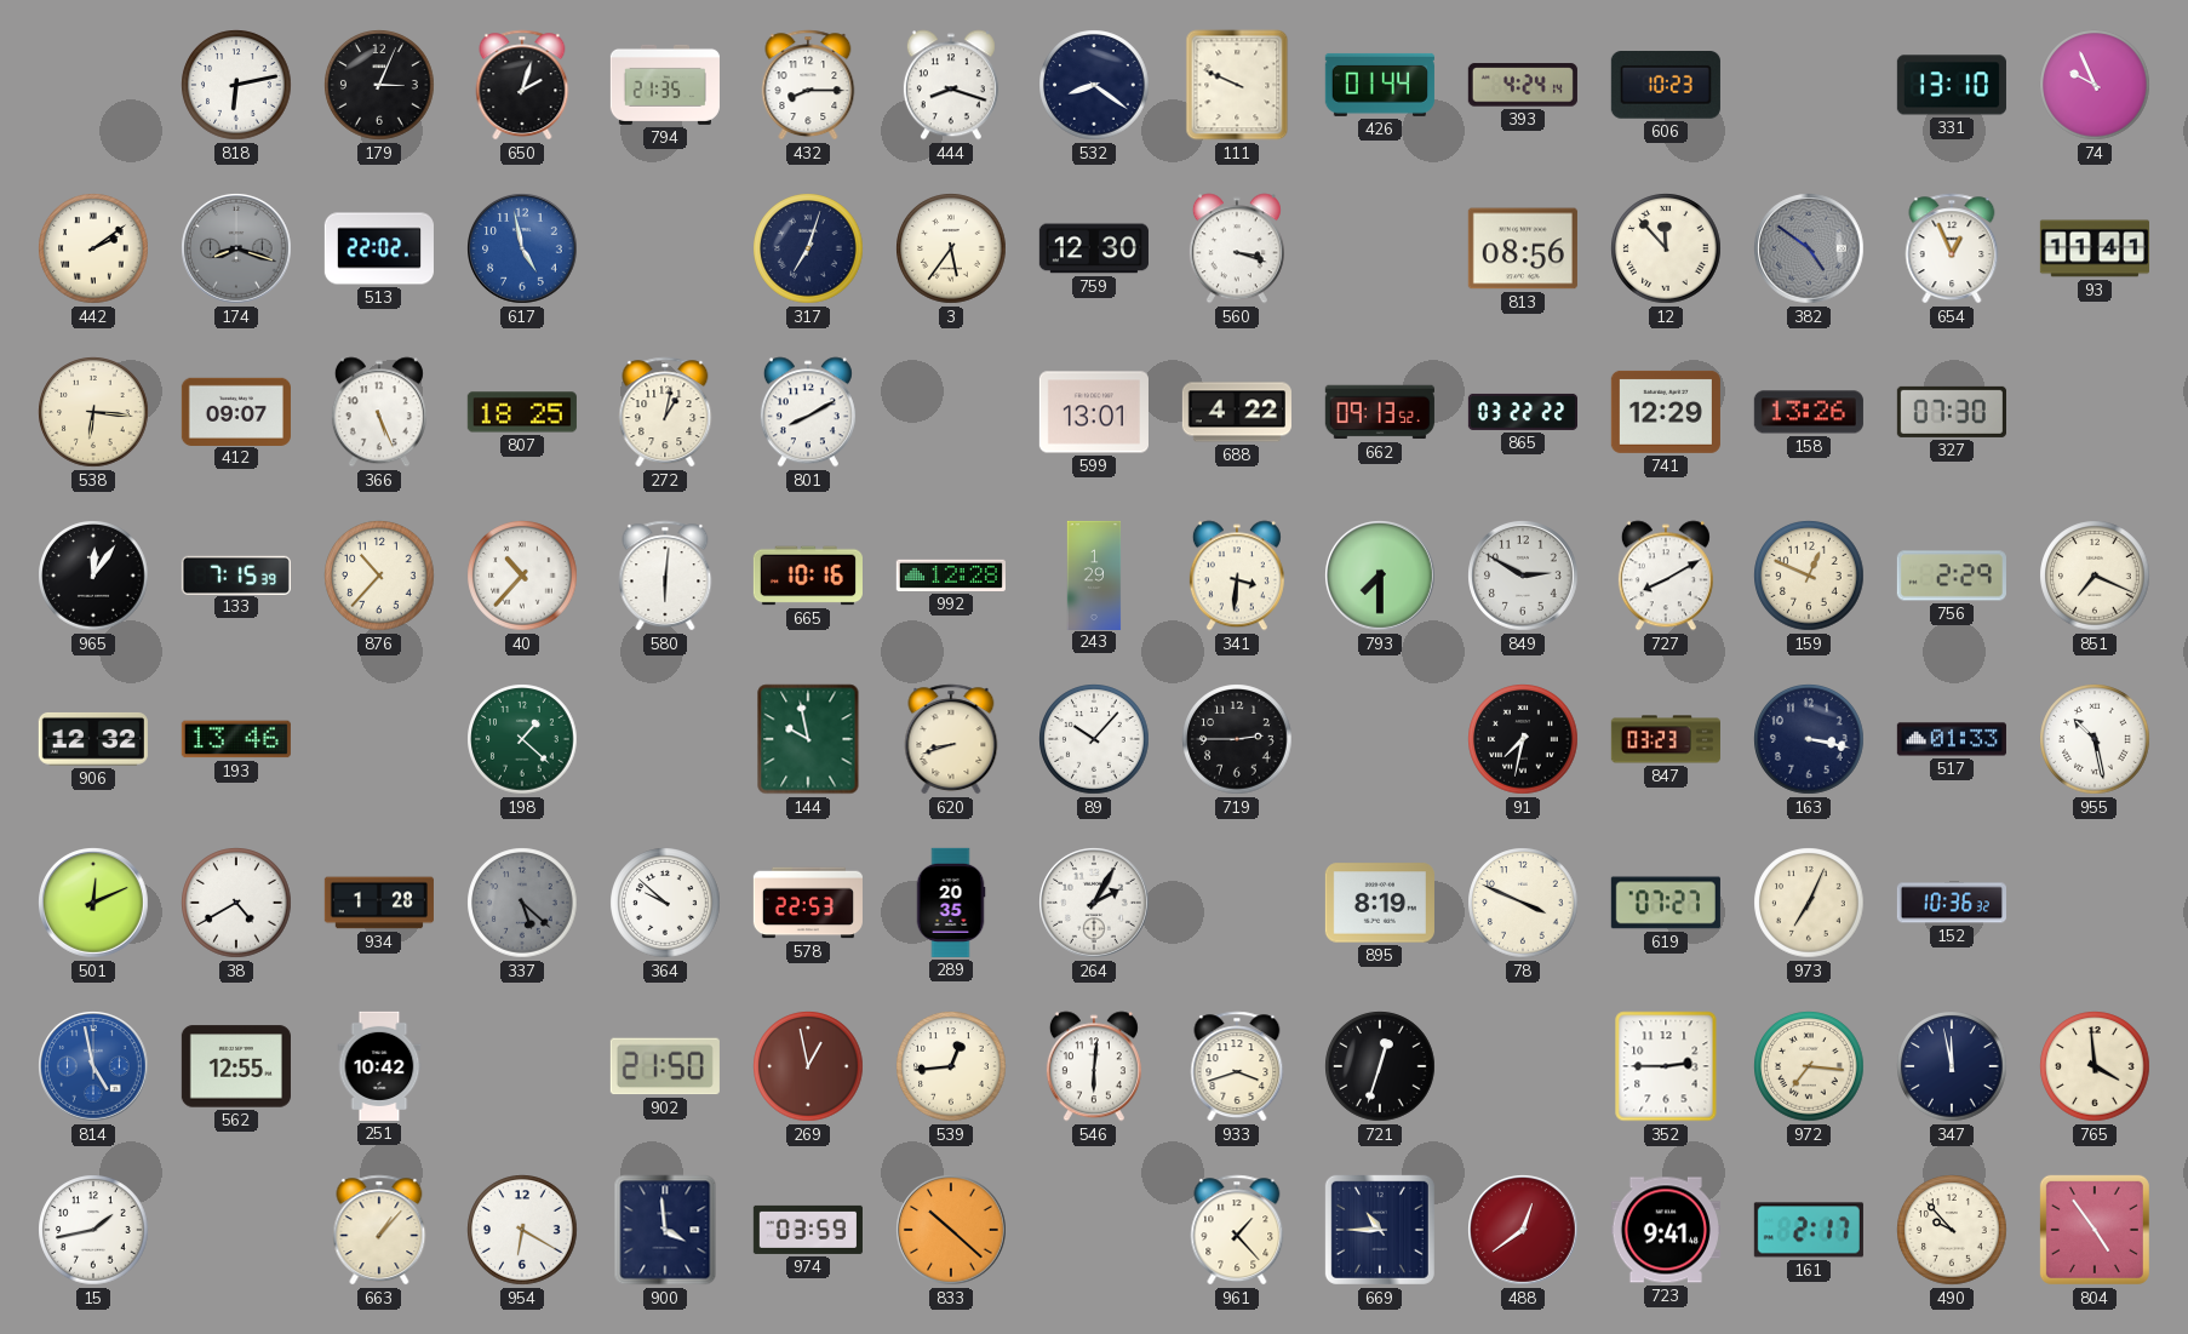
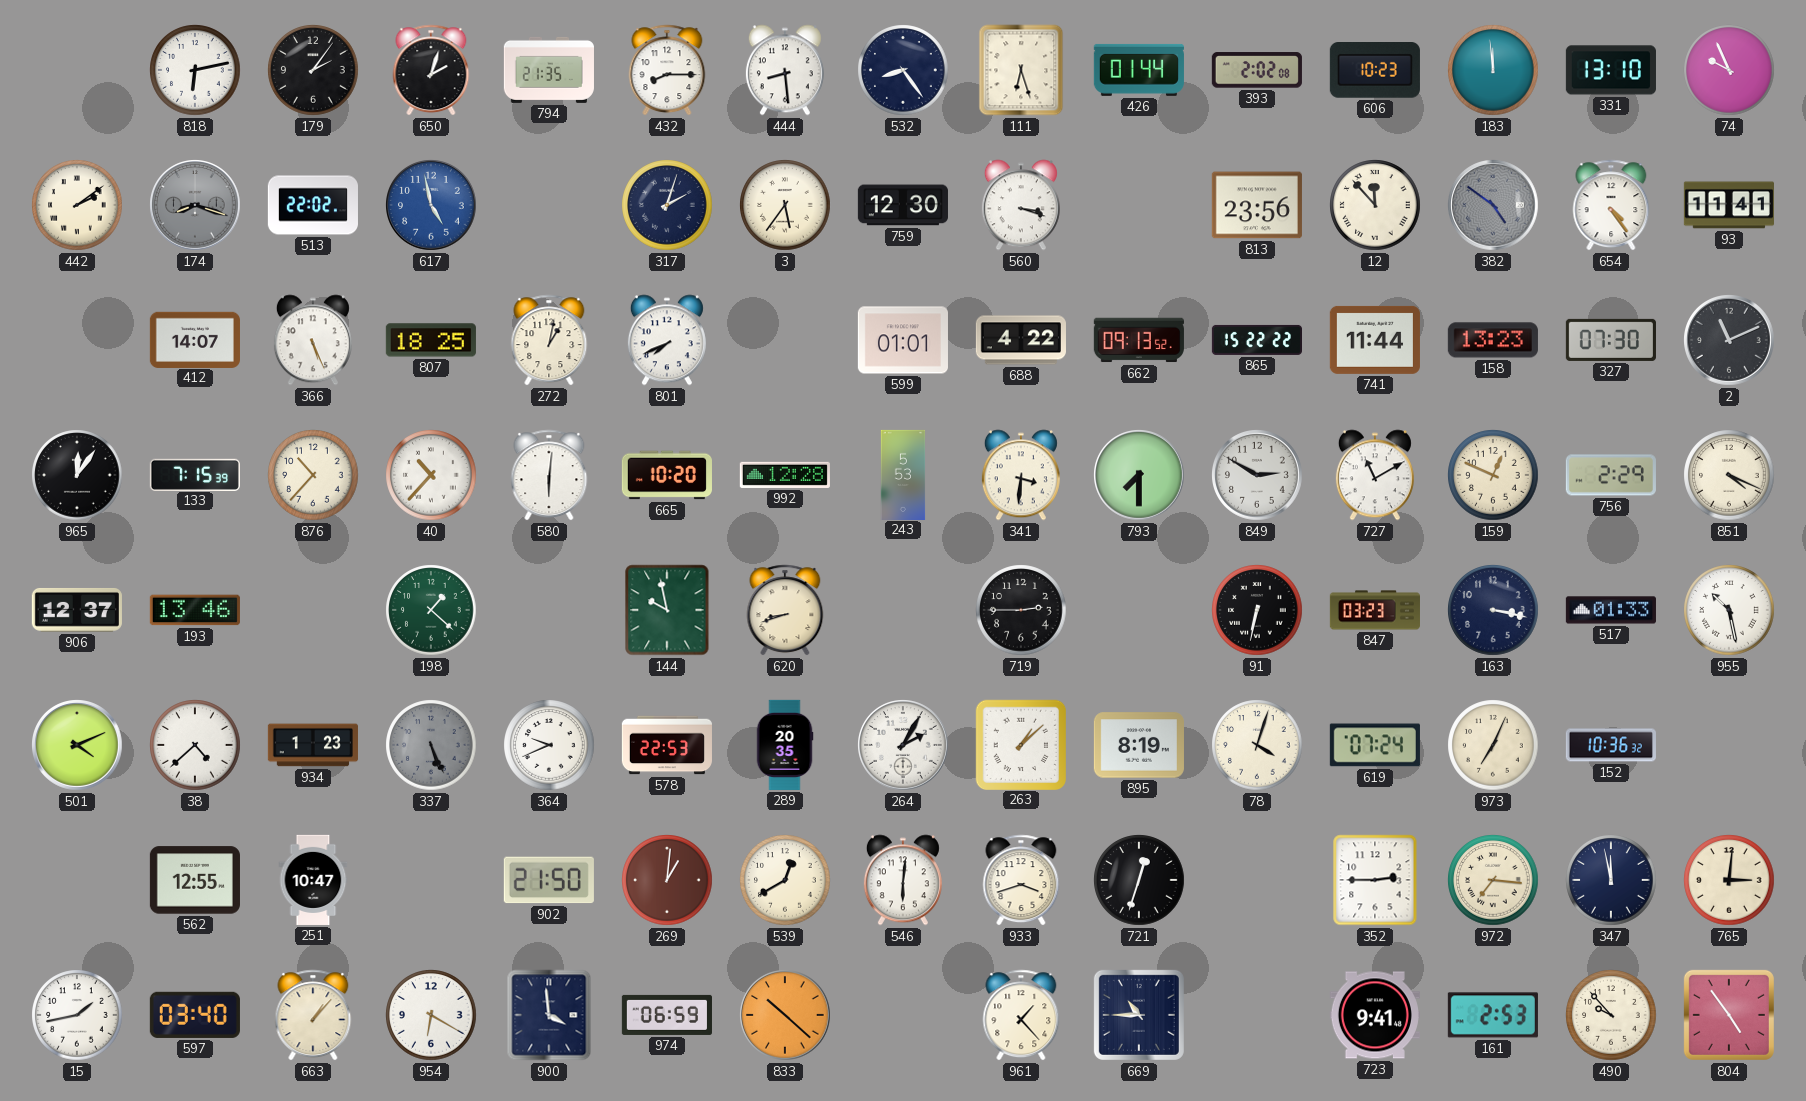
179: 3:04 -> 2:06 (313, 70)
444: 8:18 -> 8:29 (785, 70)
532: 8:21 -> 8:24 (903, 70)
111: 9:49 -> 6:27 (1021, 70)
393: 4:24 -> 2:02 (1257, 70)
183: none -> 11:59 (1493, 70)
317: 7:03 -> 2:03 (667, 205)
813: 08:56 -> 23:56 (1257, 205)
654: 12:56 -> 4:24 (1611, 205)
538: 6:16 -> none (93, 412)
412: 09:07 -> 14:07 (195, 339)
801: 8:10 -> 7:41 (667, 340)
599: 13:01 -> 01:01 (903, 340)
865: 03:22 -> 15:22 (1256, 340)
741: 12:29 -> 11:44 (1375, 340)
158: 13:26 -> 13:23 (1493, 340)
2: none -> 11:11 (1729, 340)
665: 10:16 -> 10:20 (667, 475)
243: 1:29 -> 5:53 (903, 474)
727: 8:10 -> 11:10 (1375, 475)
851: 7:19 -> 4:19 (1729, 475)
906: 12:32 -> 12:37 (77, 610)
89: 10:07 -> none (1094, 739)
91: 7:32 -> 6:32 (1257, 610)
501: 12:11 -> 4:11 (77, 745)
38: 4:40 -> 4:38 (195, 745)
934: 1:28 -> 1:23 (313, 745)
337: 5:22 -> 5:26 (431, 745)
364: 9:52 -> 9:41 (549, 745)
263: none -> 1:08 (1020, 744)
78: 3:49 -> 4:03 (1257, 745)
619: 07:27 -> 07:24 (1375, 745)
814: 4:58 -> none (93, 1066)
251: 10:42 -> 10:47 (313, 880)
269: 12:58 -> 1:01 (667, 880)
539: 12:44 -> 12:40 (785, 880)
765: 3:59 -> 3:01 (1729, 880)
597: none -> 03:40 (195, 1015)
974: 03:59 -> 06:59 (667, 1015)
488: 12:39 -> none (1523, 1230)
161: 2:17 -> 2:53 (1493, 1015)
